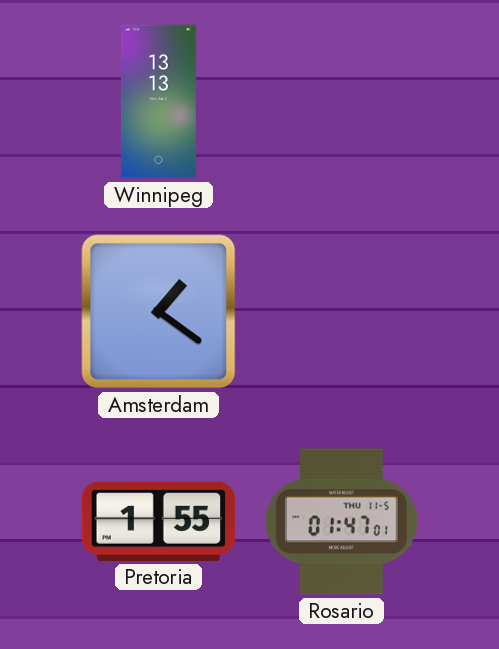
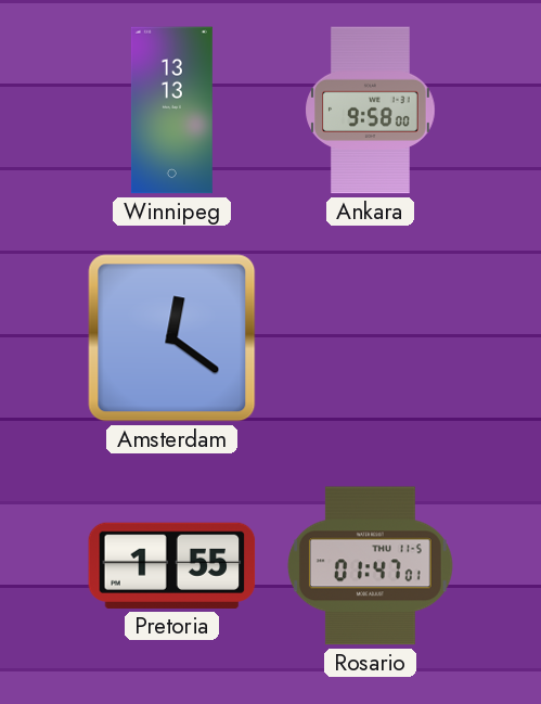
Ankara: none -> 9:58 (371, 111)
Amsterdam: 1:21 -> 12:21 (172, 338)
